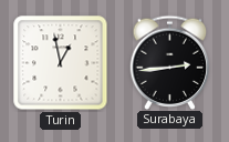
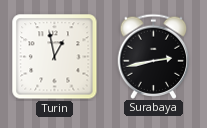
Surabaya: 2:44 -> 2:43 (154, 56)
